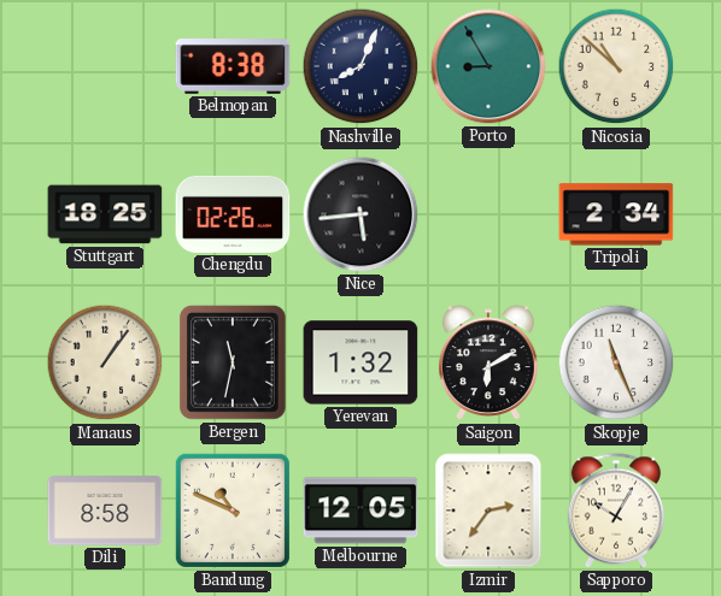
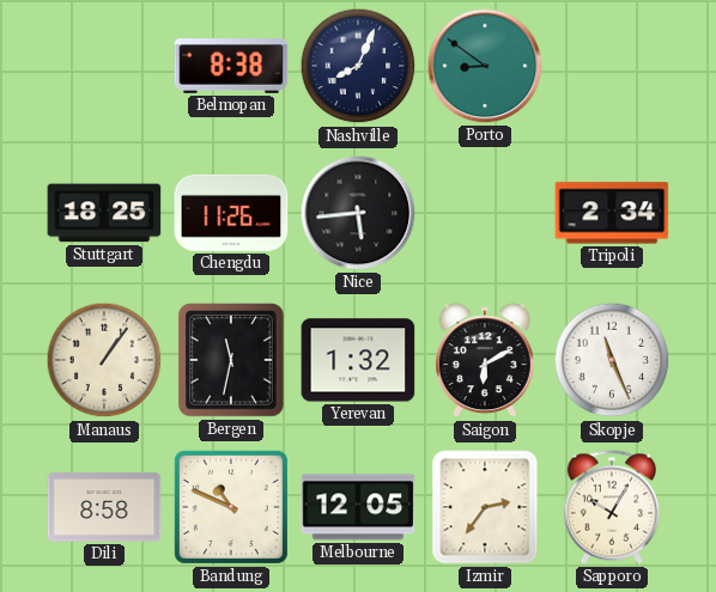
Porto: 8:55 -> 8:51 (485, 66)
Nicosia: 10:52 -> none (616, 66)
Chengdu: 02:26 -> 11:26 (231, 213)
